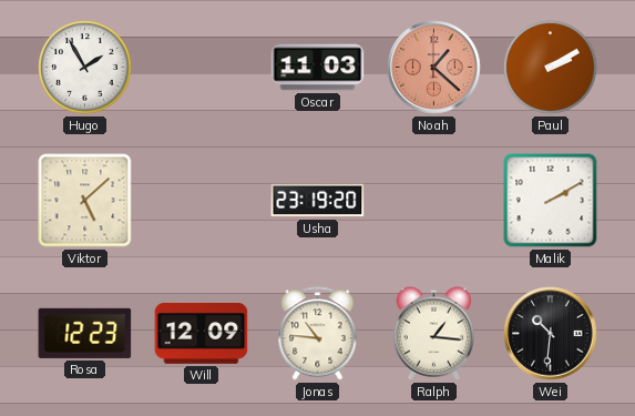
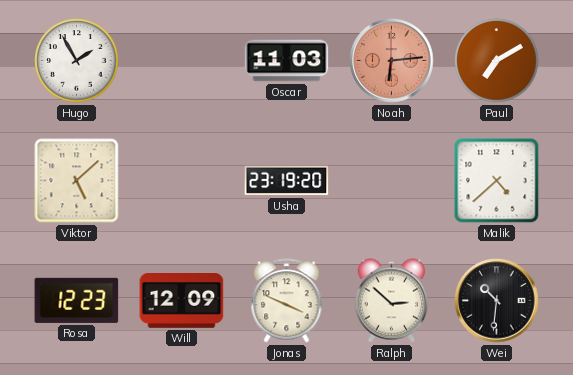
Noah: 1:22 -> 6:14 (392, 61)
Paul: 2:10 -> 7:10 (497, 61)
Malik: 2:10 -> 4:38 (497, 181)
Jonas: 10:46 -> 3:49 (287, 301)
Ralph: 1:16 -> 2:52 (392, 301)
